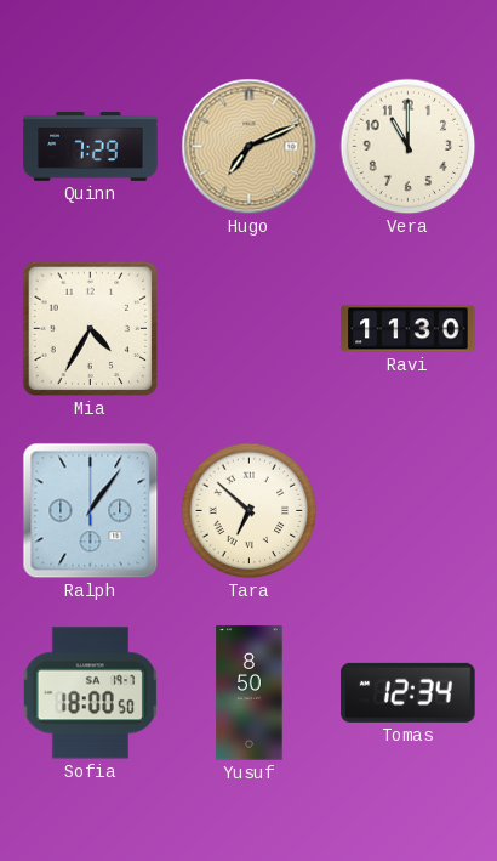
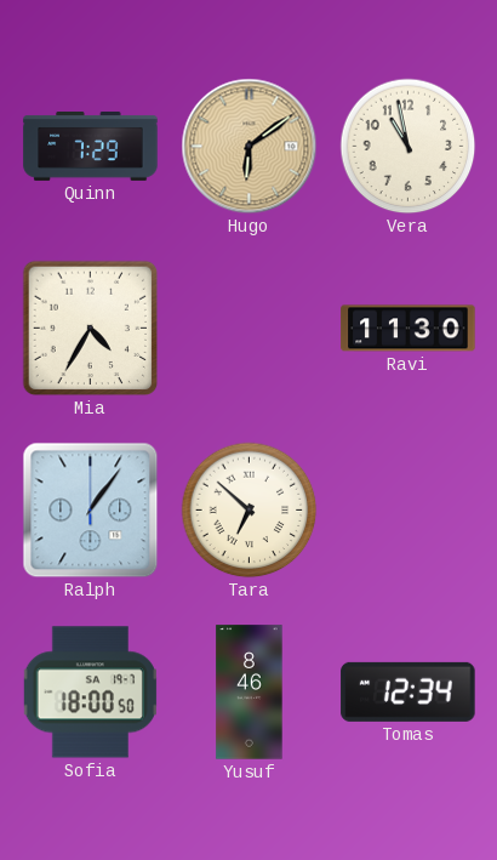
Hugo: 7:11 -> 6:09 (250, 147)
Vera: 11:00 -> 10:58 (409, 147)
Yusuf: 8:50 -> 8:46 (250, 693)
